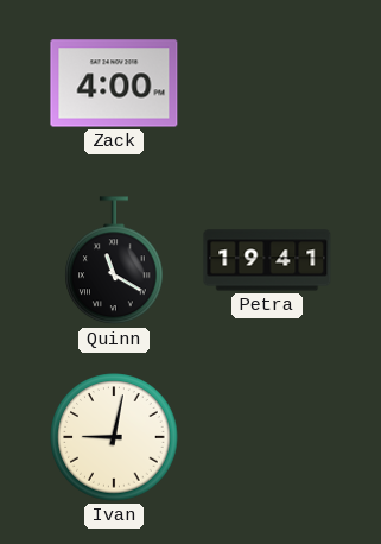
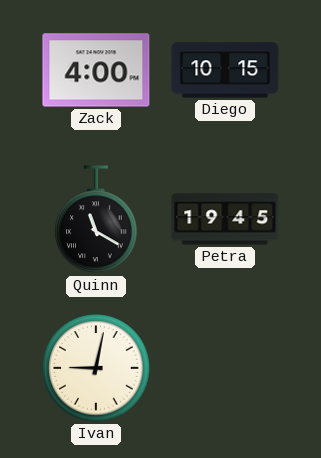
Diego: none -> 10:15 (225, 70)
Petra: 19:41 -> 19:45 (225, 219)
